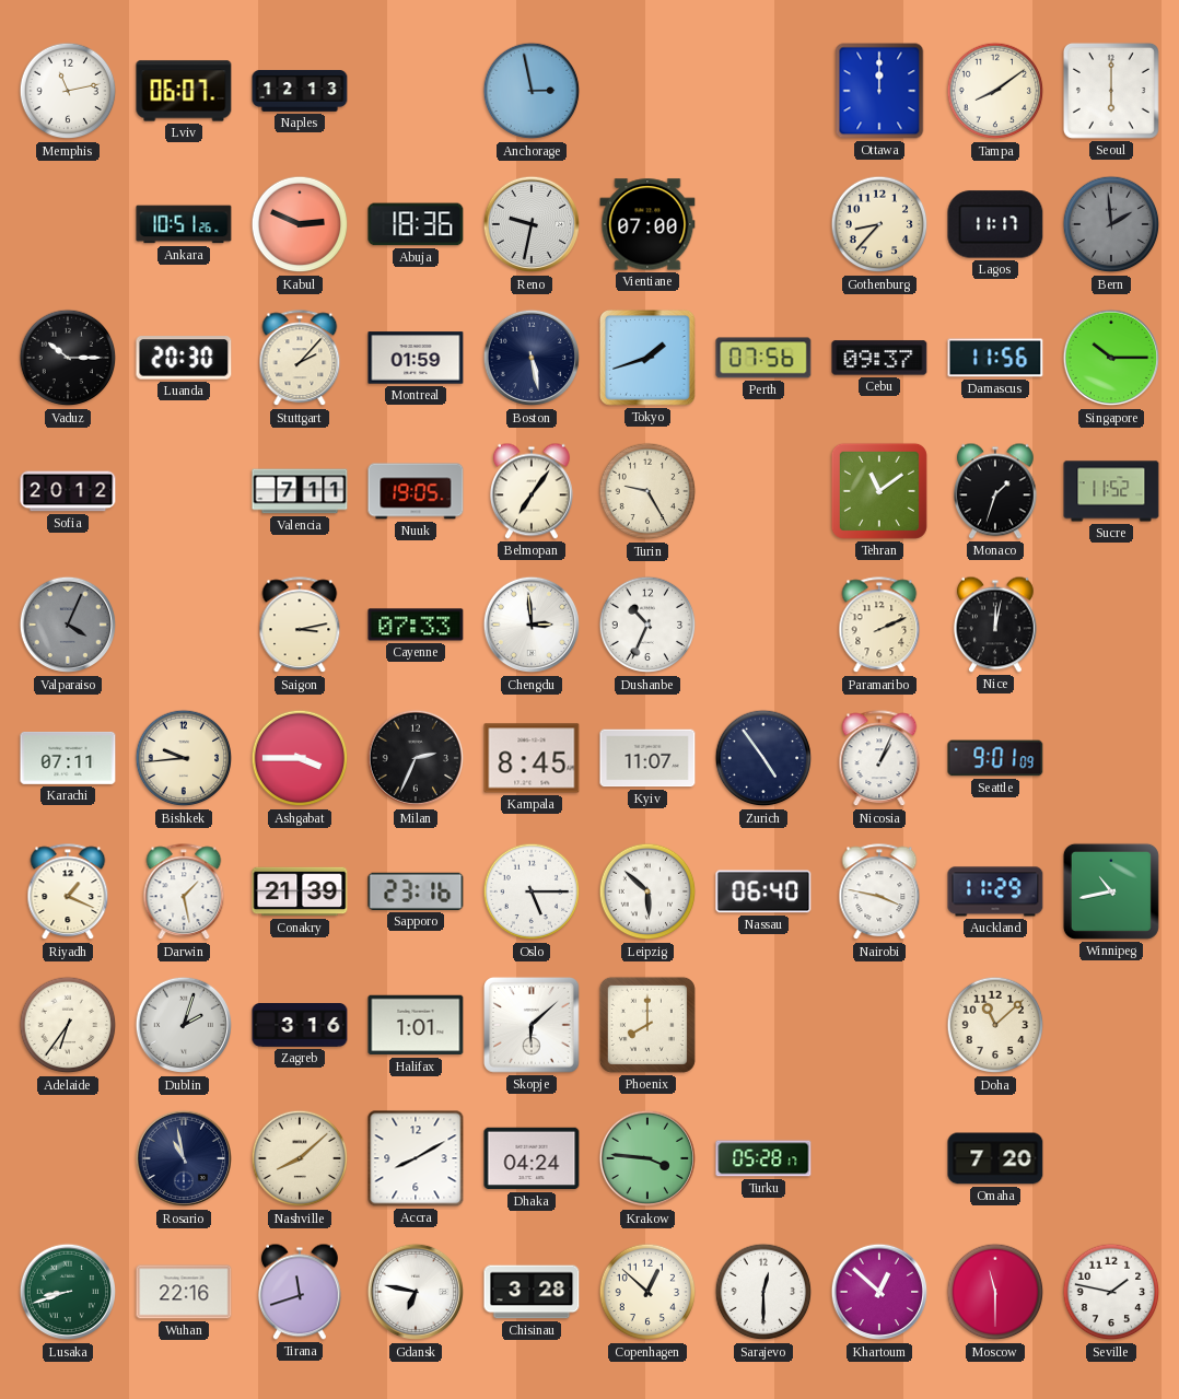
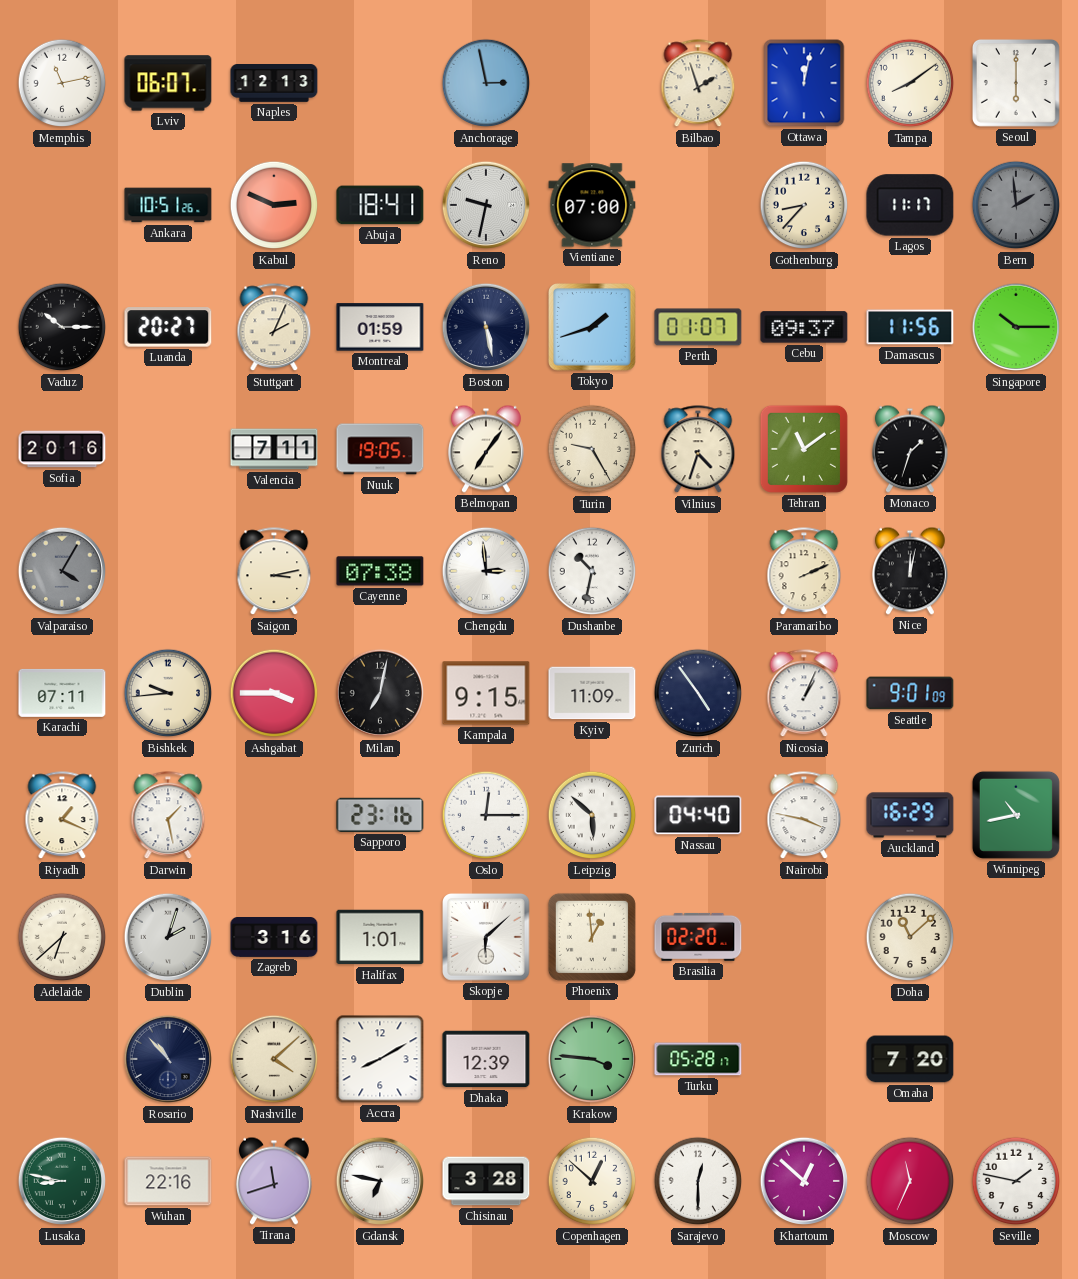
Bilbao: none -> 1:57 (698, 84)
Ottawa: 12:00 -> 12:02 (804, 83)
Abuja: 18:36 -> 18:41 (380, 205)
Luanda: 20:30 -> 20:27 (168, 327)
Stuttgart: 2:07 -> 2:04 (274, 328)
Perth: 07:56 -> 01:07 (698, 327)
Sofia: 20:12 -> 20:16 (62, 449)
Vilnius: none -> 4:33 (698, 450)
Sucre: 11:52 -> none (1111, 491)
Valparaiso: 4:04 -> 4:05 (61, 571)
Cayenne: 07:33 -> 07:38 (380, 571)
Dushanbe: 10:34 -> 10:32 (592, 571)
Milan: 2:34 -> 7:02 (379, 693)
Kampala: 8:45 -> 9:15 (486, 693)
Kyiv: 11:07 -> 11:09 (592, 693)
Conakry: 21:39 -> none (300, 891)
Oslo: 5:15 -> 12:15 (486, 815)
Nassau: 06:40 -> 04:40 (698, 815)
Auckland: 11:29 -> 16:29 (910, 815)
Adelaide: 6:36 -> 6:38 (62, 937)
Phoenix: 8:00 -> 12:59 (592, 937)
Brasilia: none -> 02:20 (698, 937)
Rosario: 10:58 -> 10:53 (167, 1059)
Nashville: 8:08 -> 4:08 (274, 1059)
Dhaka: 04:24 -> 12:39 (486, 1059)
Lusaka: 8:42 -> 8:47 (61, 1181)
Moscow: 11:30 -> 11:34 (910, 1181)
